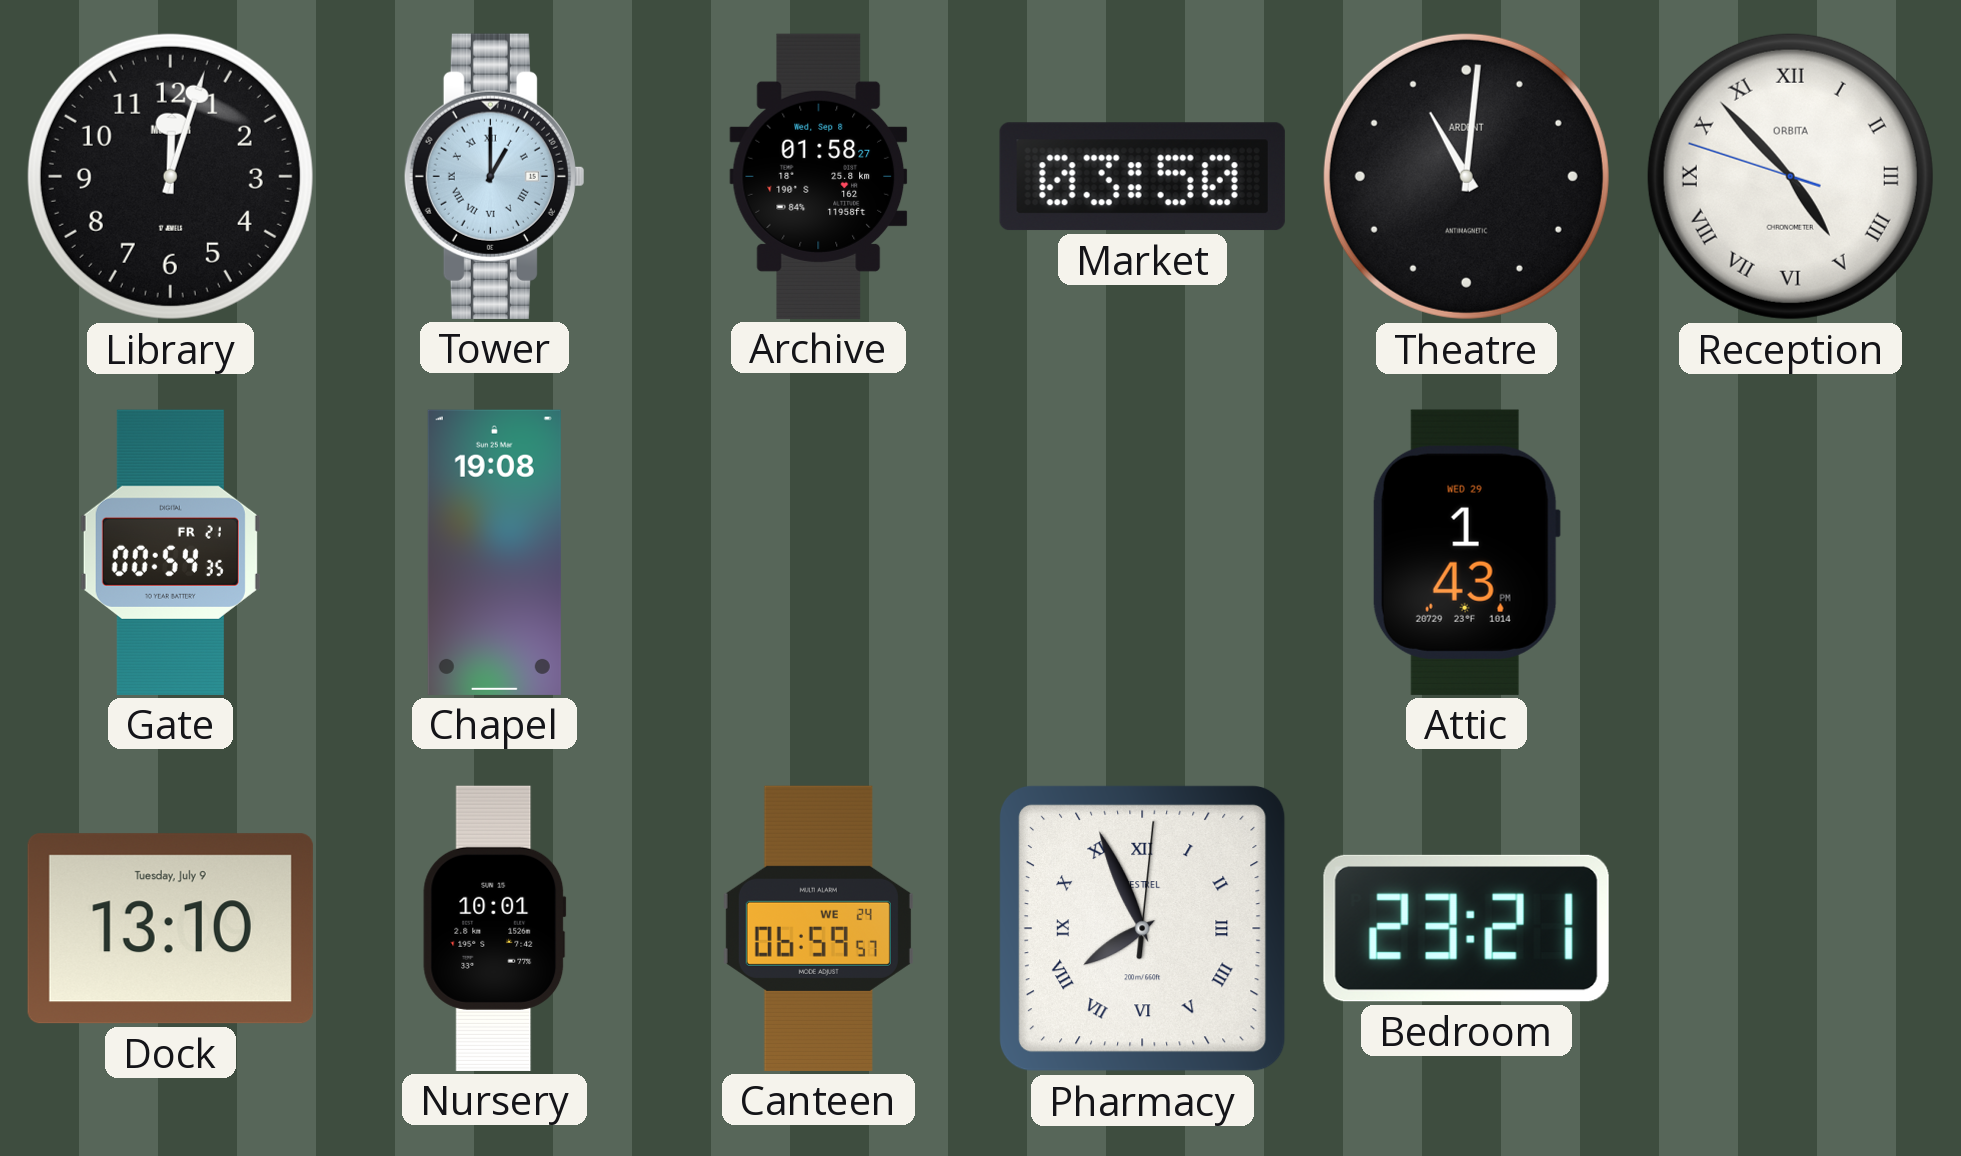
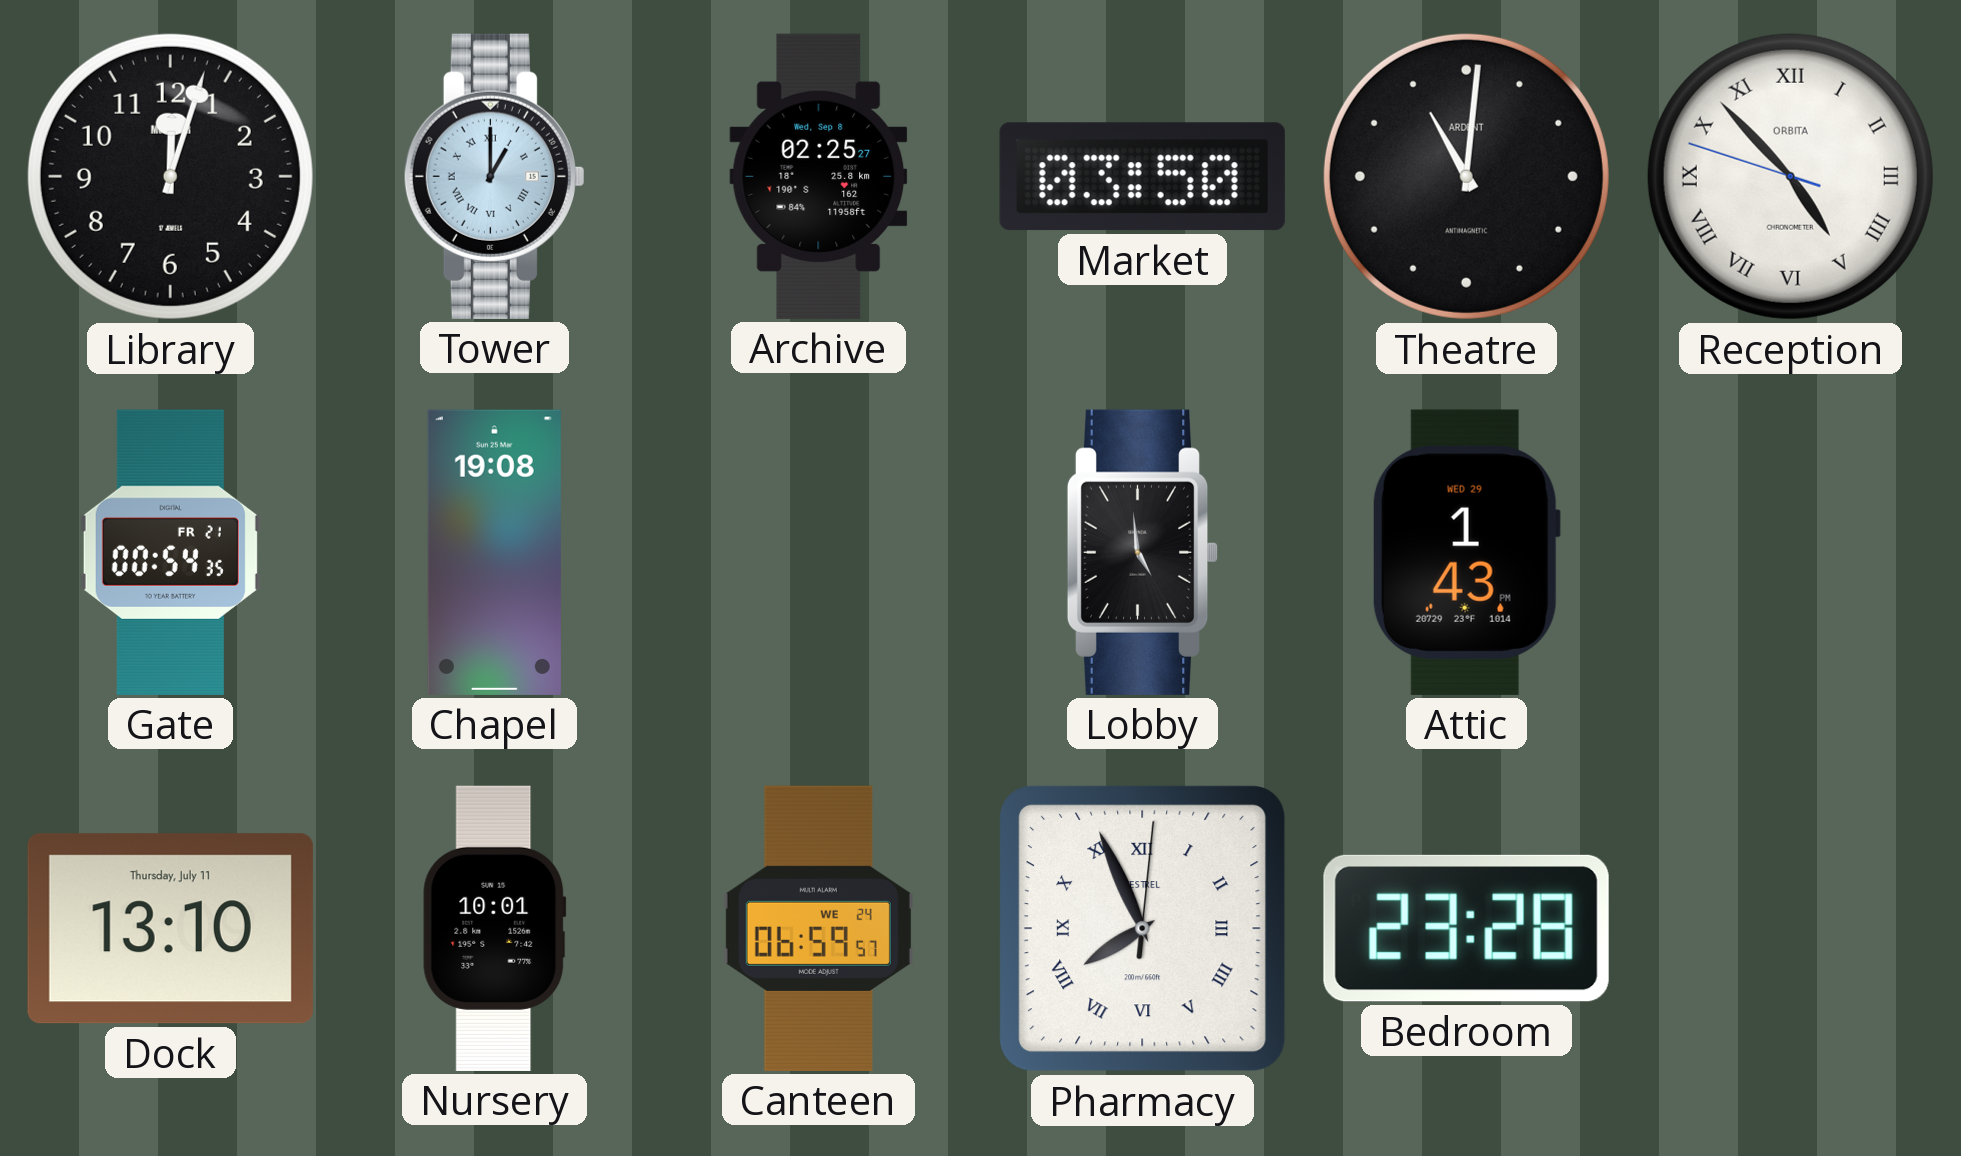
Archive: 01:58 -> 02:25 (819, 176)
Lobby: none -> 4:59 (1143, 552)
Dock date: Tuesday, July 9 -> Thursday, July 11 (170, 929)
Bedroom: 23:21 -> 23:28 (1466, 928)
